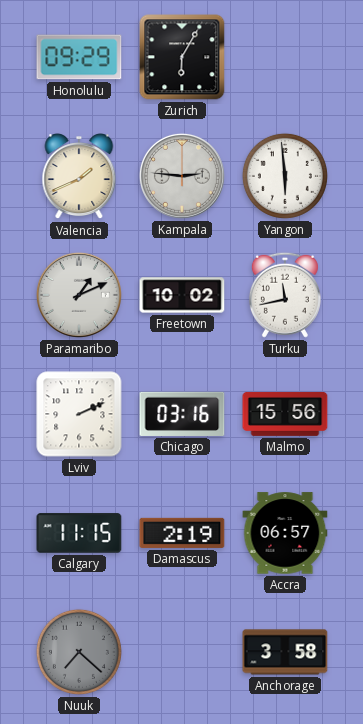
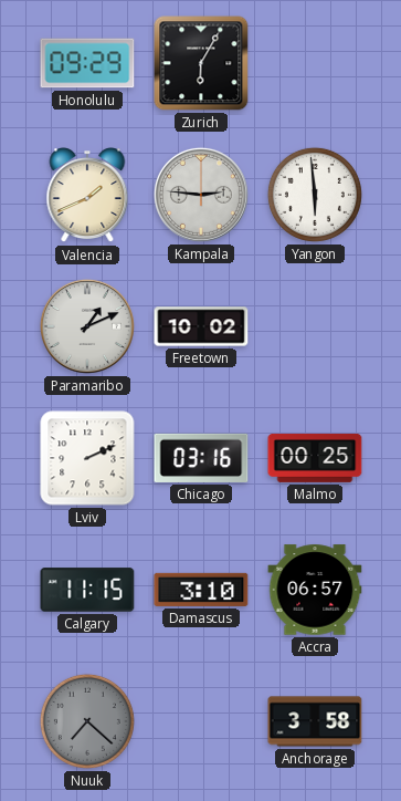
Turku: 11:43 -> none (285, 295)
Malmo: 15:56 -> 00:25 (315, 458)
Damascus: 2:19 -> 3:10 (201, 590)
